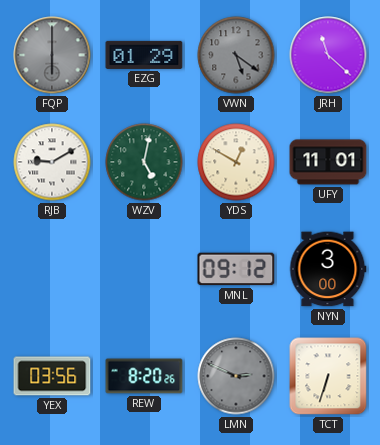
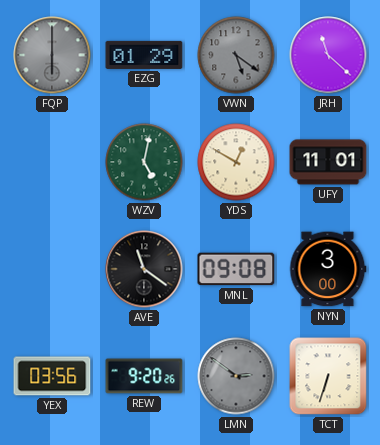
RJB: 9:10 -> none (52, 162)
AVE: none -> 11:21 (144, 269)
MNL: 09:12 -> 09:08 (236, 269)
REW: 8:20 -> 9:20 (144, 376)
LMN: 2:49 -> 2:51 (236, 376)
